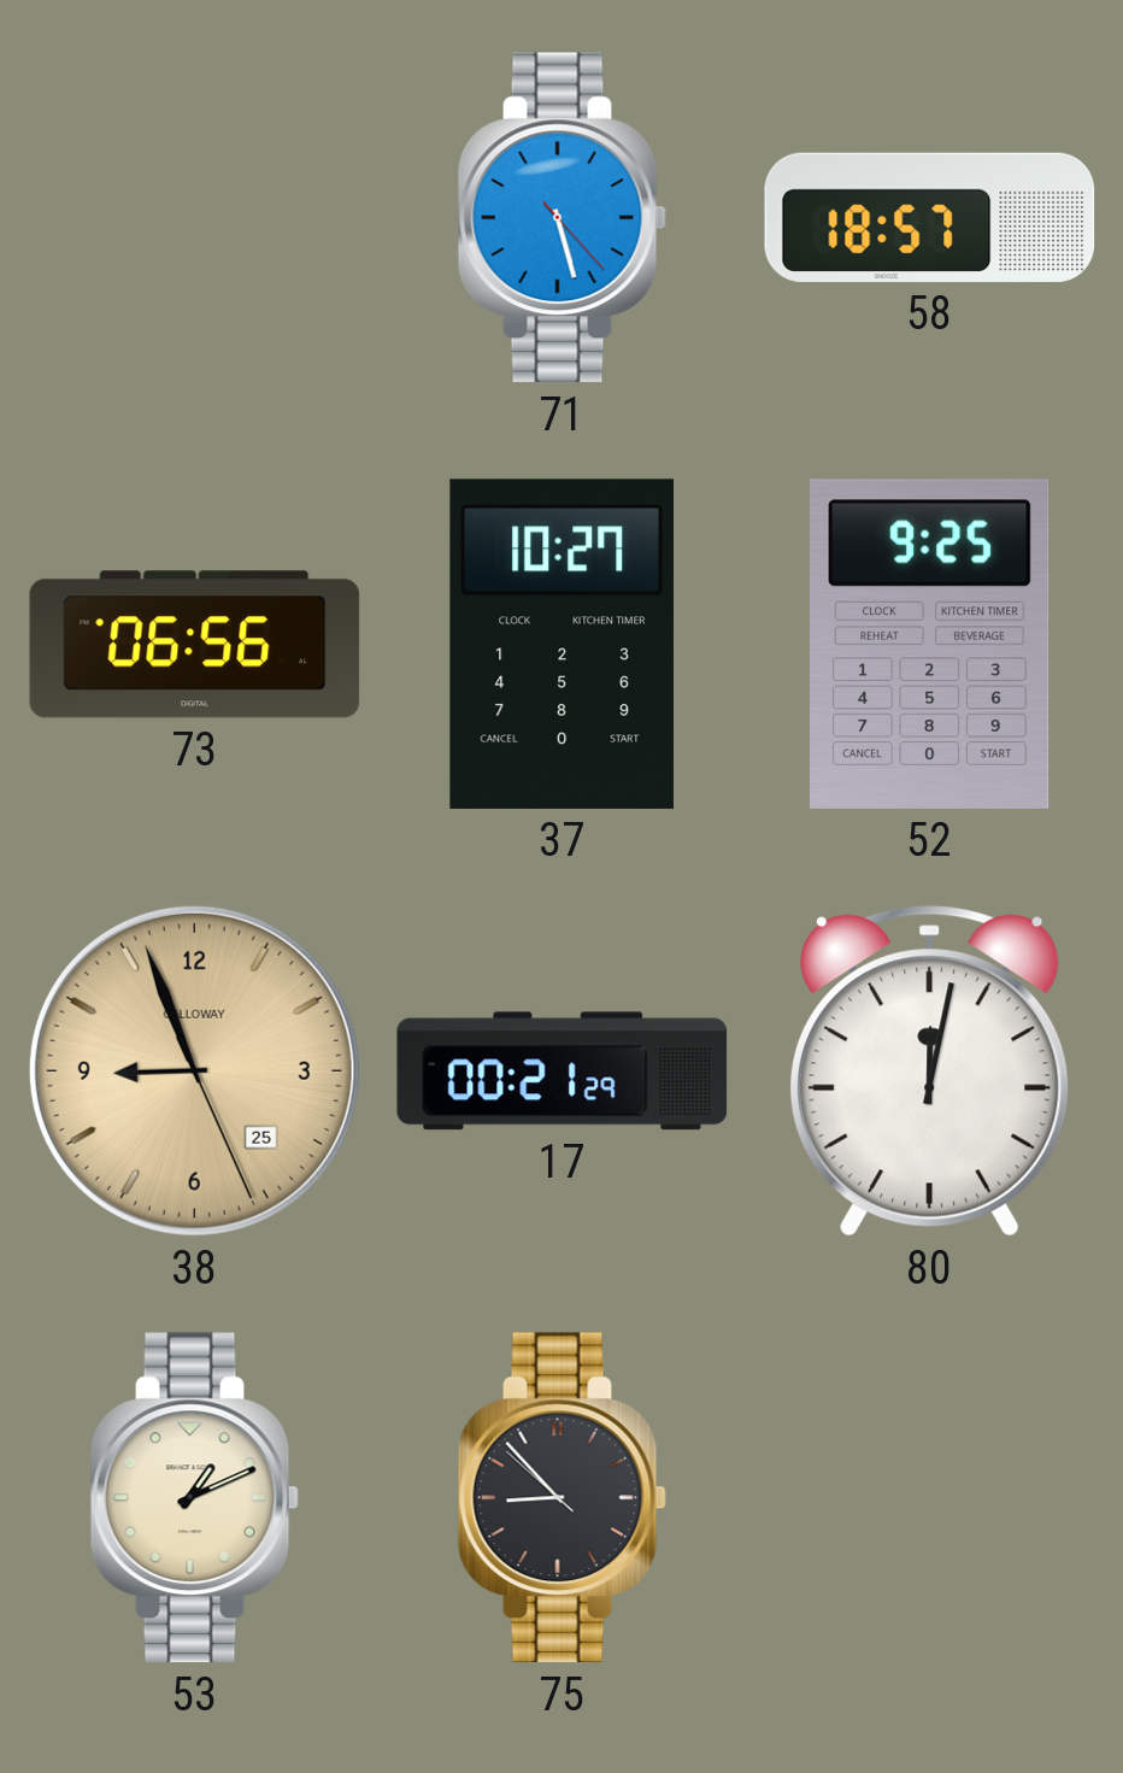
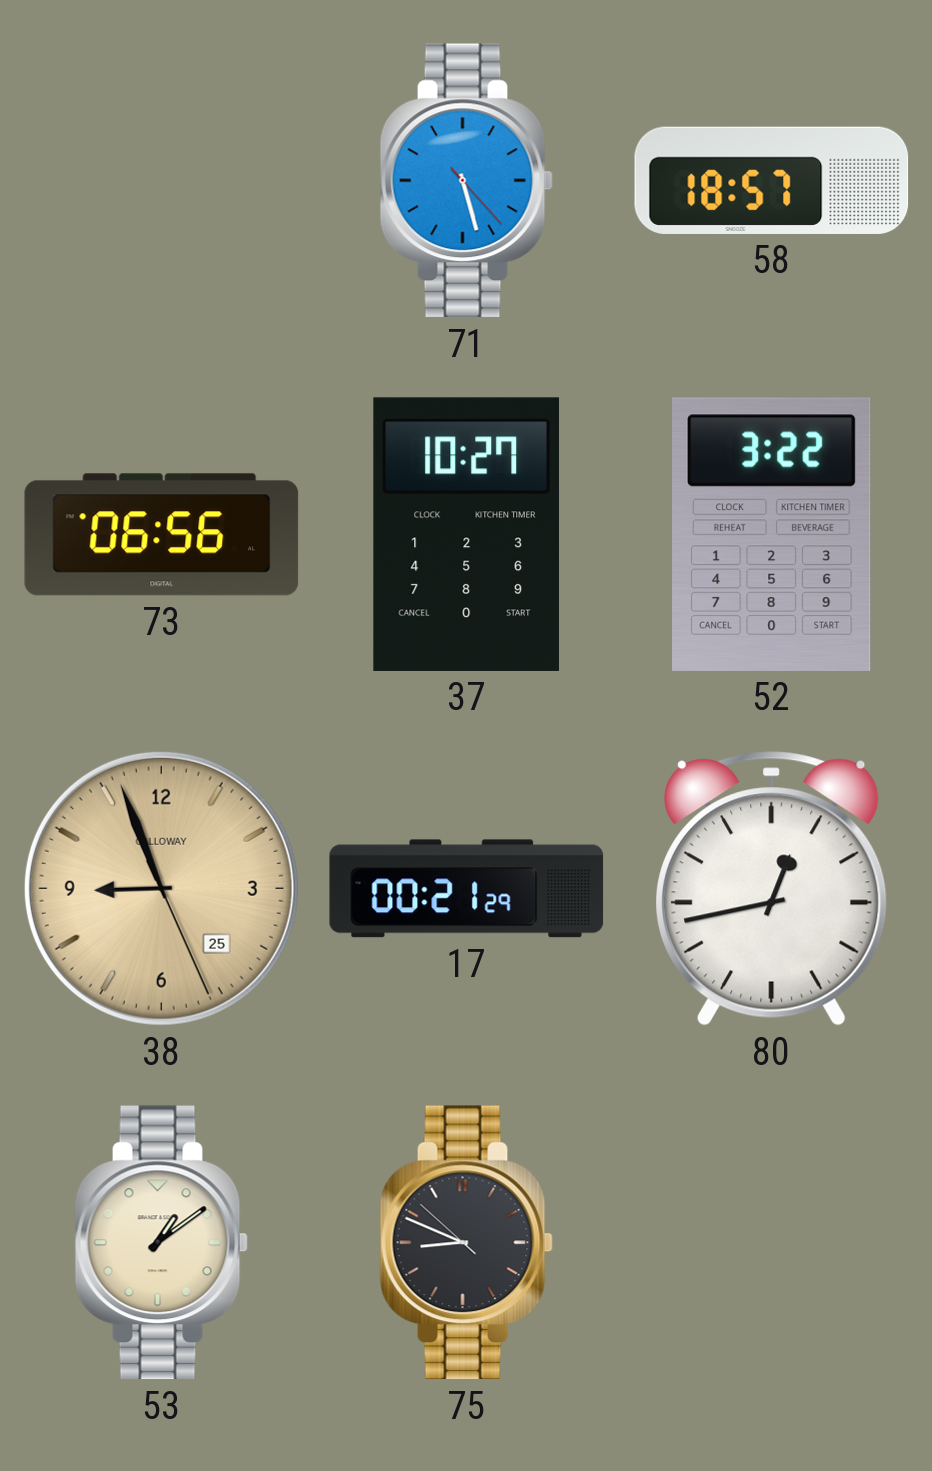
52: 9:25 -> 3:22 (772, 534)
80: 12:02 -> 12:43 (772, 889)
53: 1:11 -> 1:09 (161, 1243)
75: 8:52 -> 8:48 (466, 1243)
